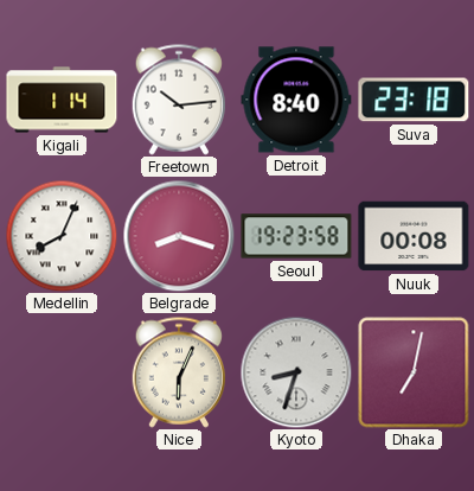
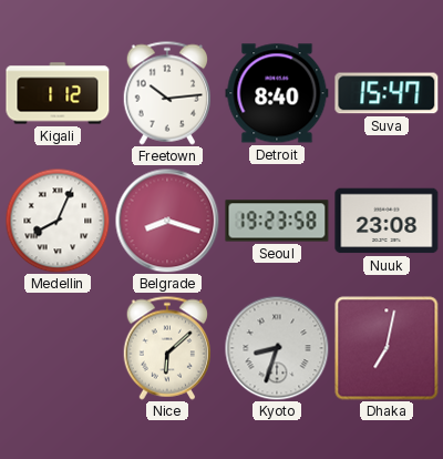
Kigali: 1:14 -> 1:12 (58, 93)
Suva: 23:18 -> 15:47 (387, 93)
Nuuk: 00:08 -> 23:08 (387, 221)
Nice: 6:04 -> 6:08 (166, 348)
